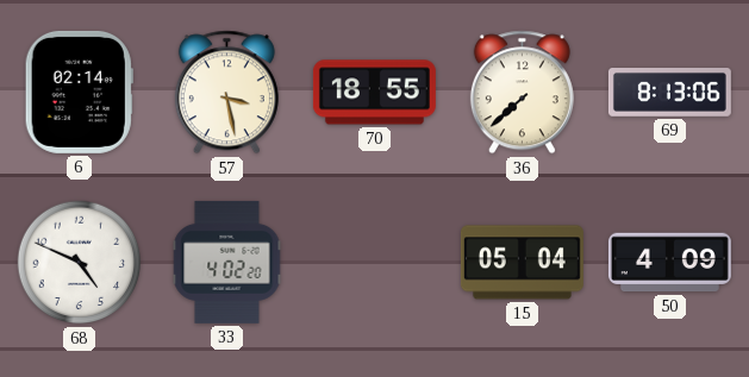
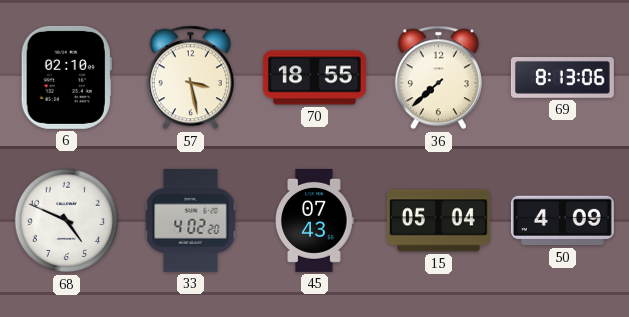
6: 02:14 -> 02:10 (66, 77)
45: none -> 07:43 (314, 220)
